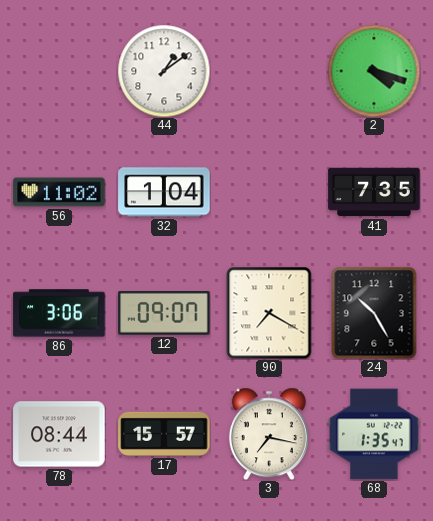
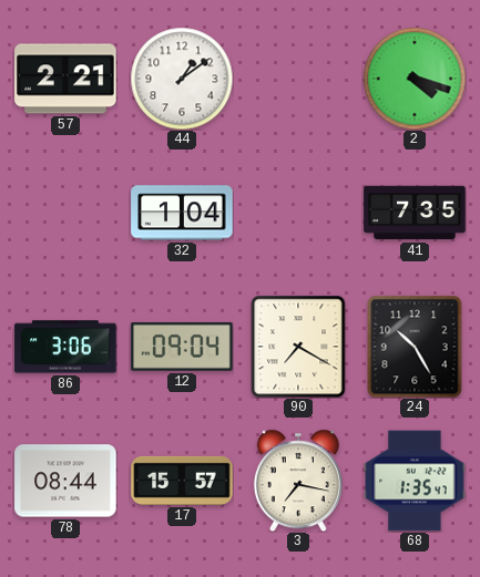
57: none -> 2:21 (65, 79)
56: 11:02 -> none (59, 192)
12: 09:07 -> 09:04 (182, 348)
